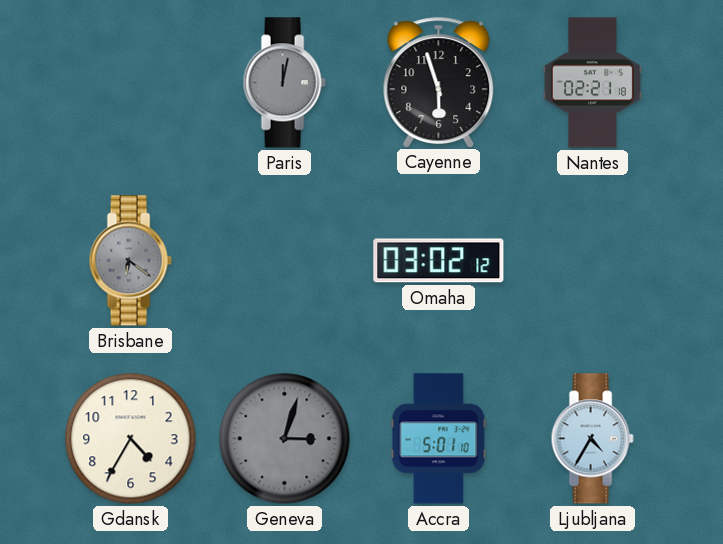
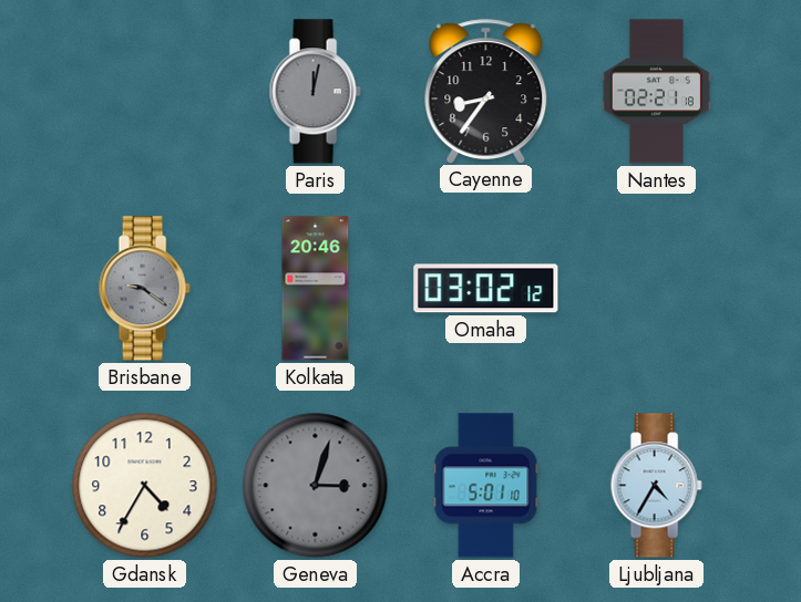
Cayenne: 5:57 -> 8:36 (486, 91)
Brisbane: 6:21 -> 9:21 (144, 289)
Kolkata: none -> 20:46 (316, 289)
